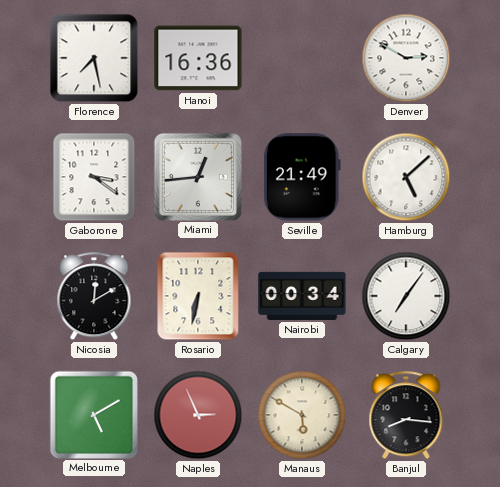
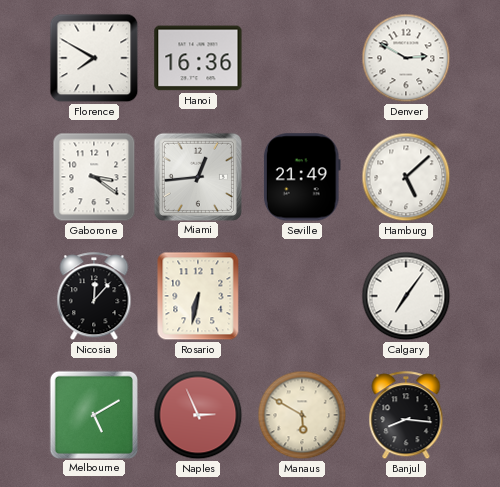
Florence: 7:28 -> 7:50 (94, 58)
Nicosia: 12:10 -> 12:07 (94, 297)
Nairobi: 00:34 -> none (302, 296)
